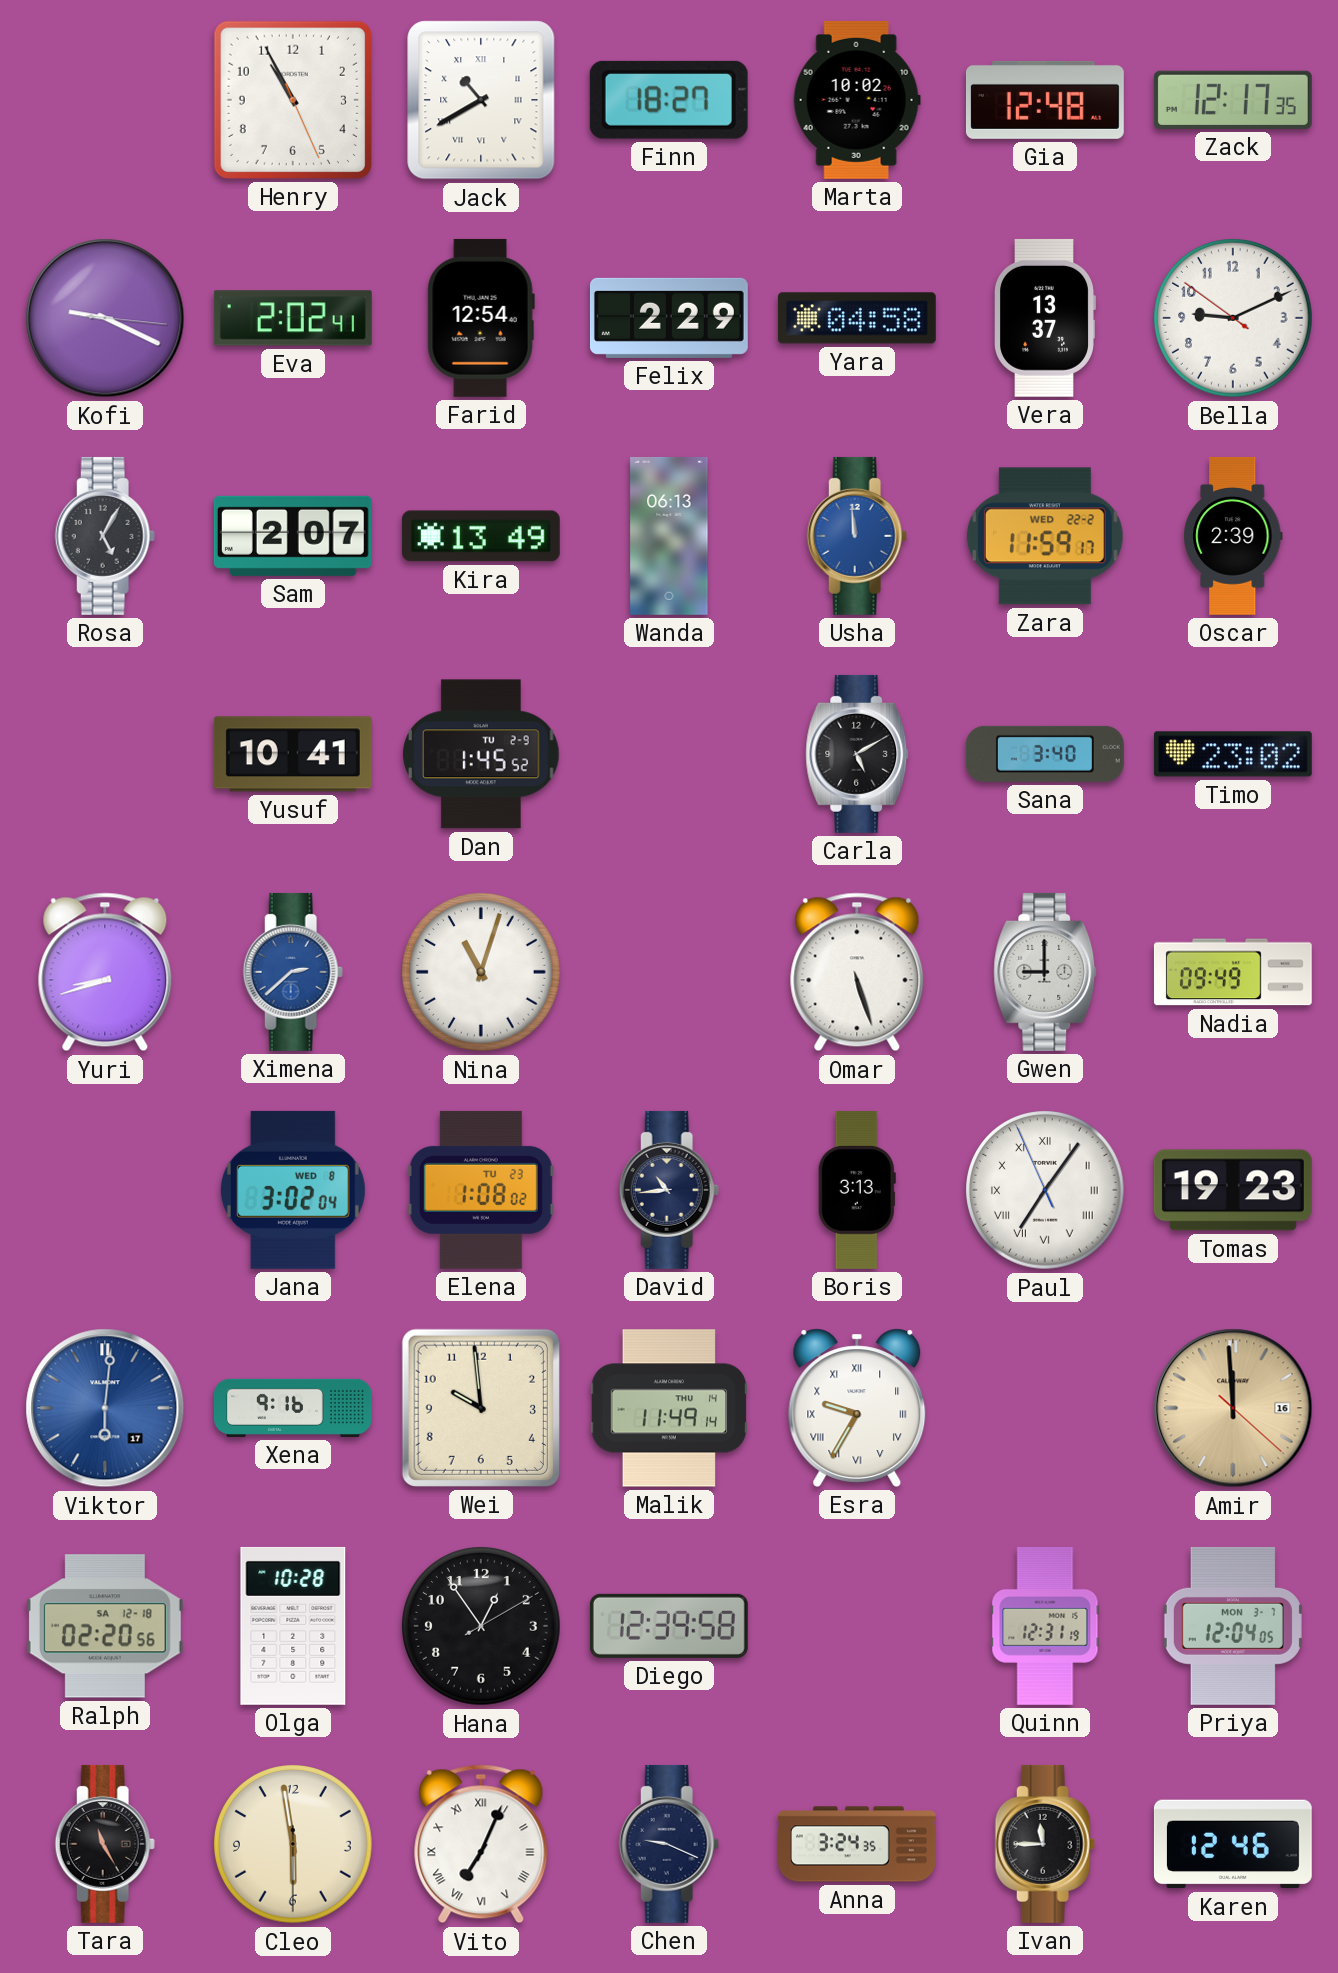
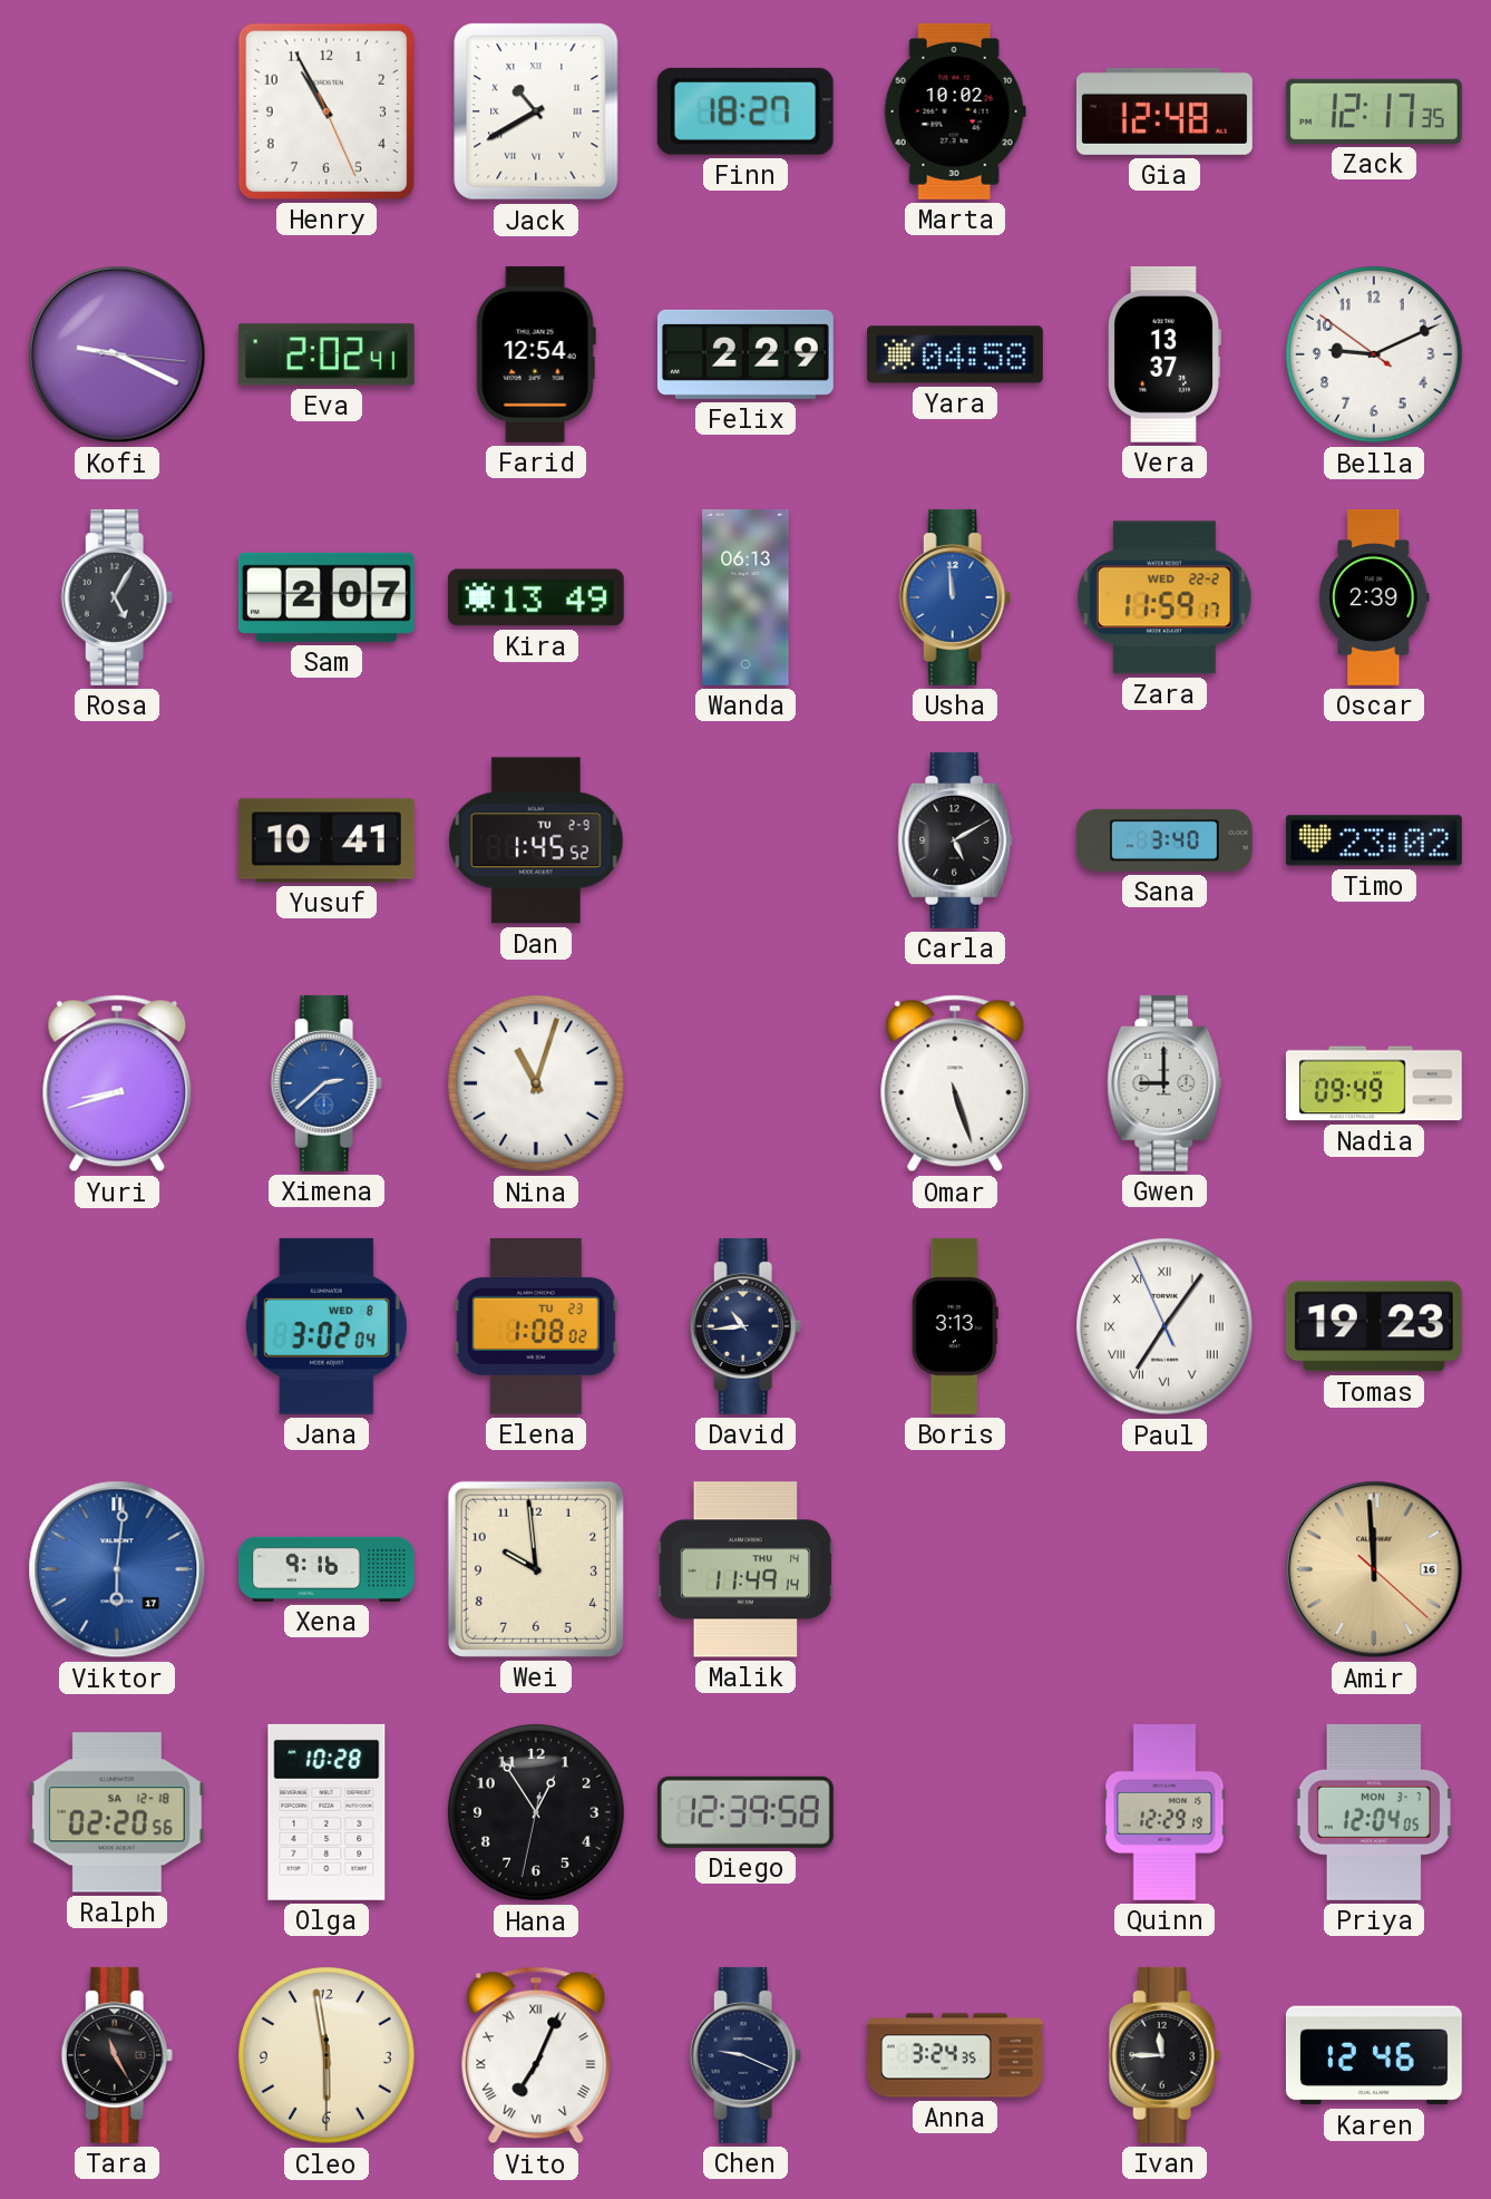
Esra: 9:35 -> none (857, 1408)
Hana: 12:54:10 -> 12:54:32 (537, 1813)
Quinn: 12:31 -> 12:29 (1164, 1812)
